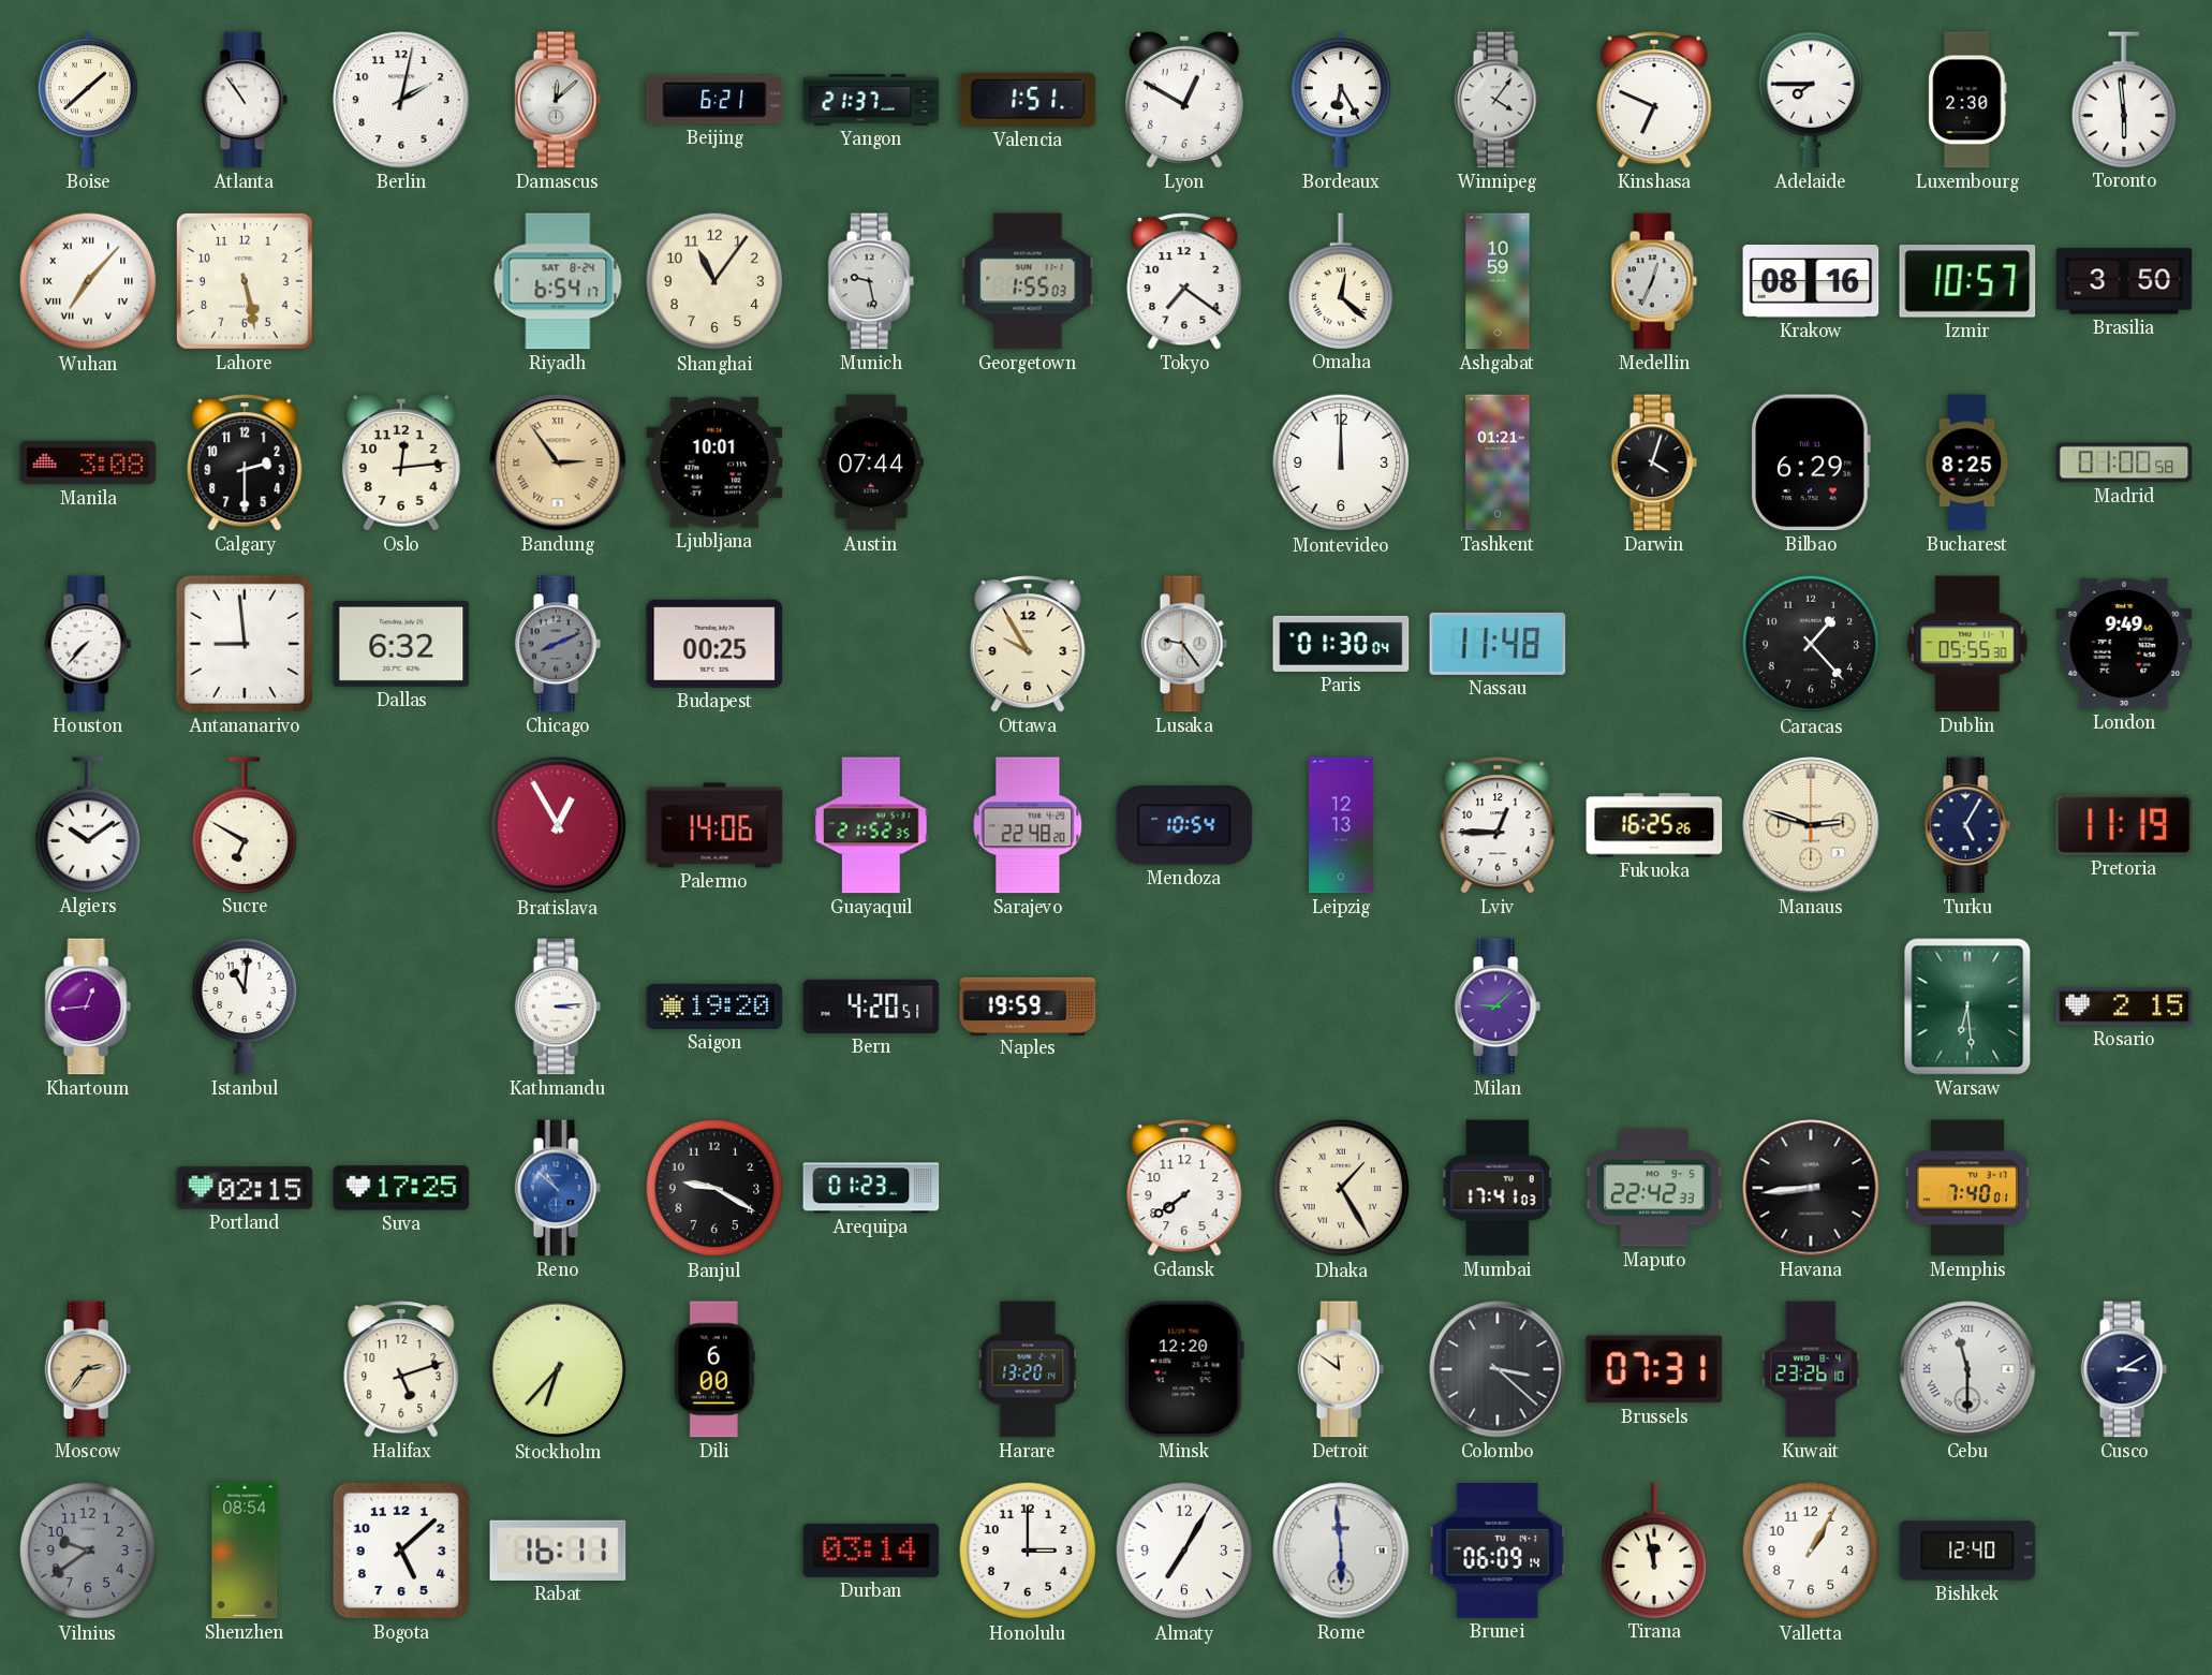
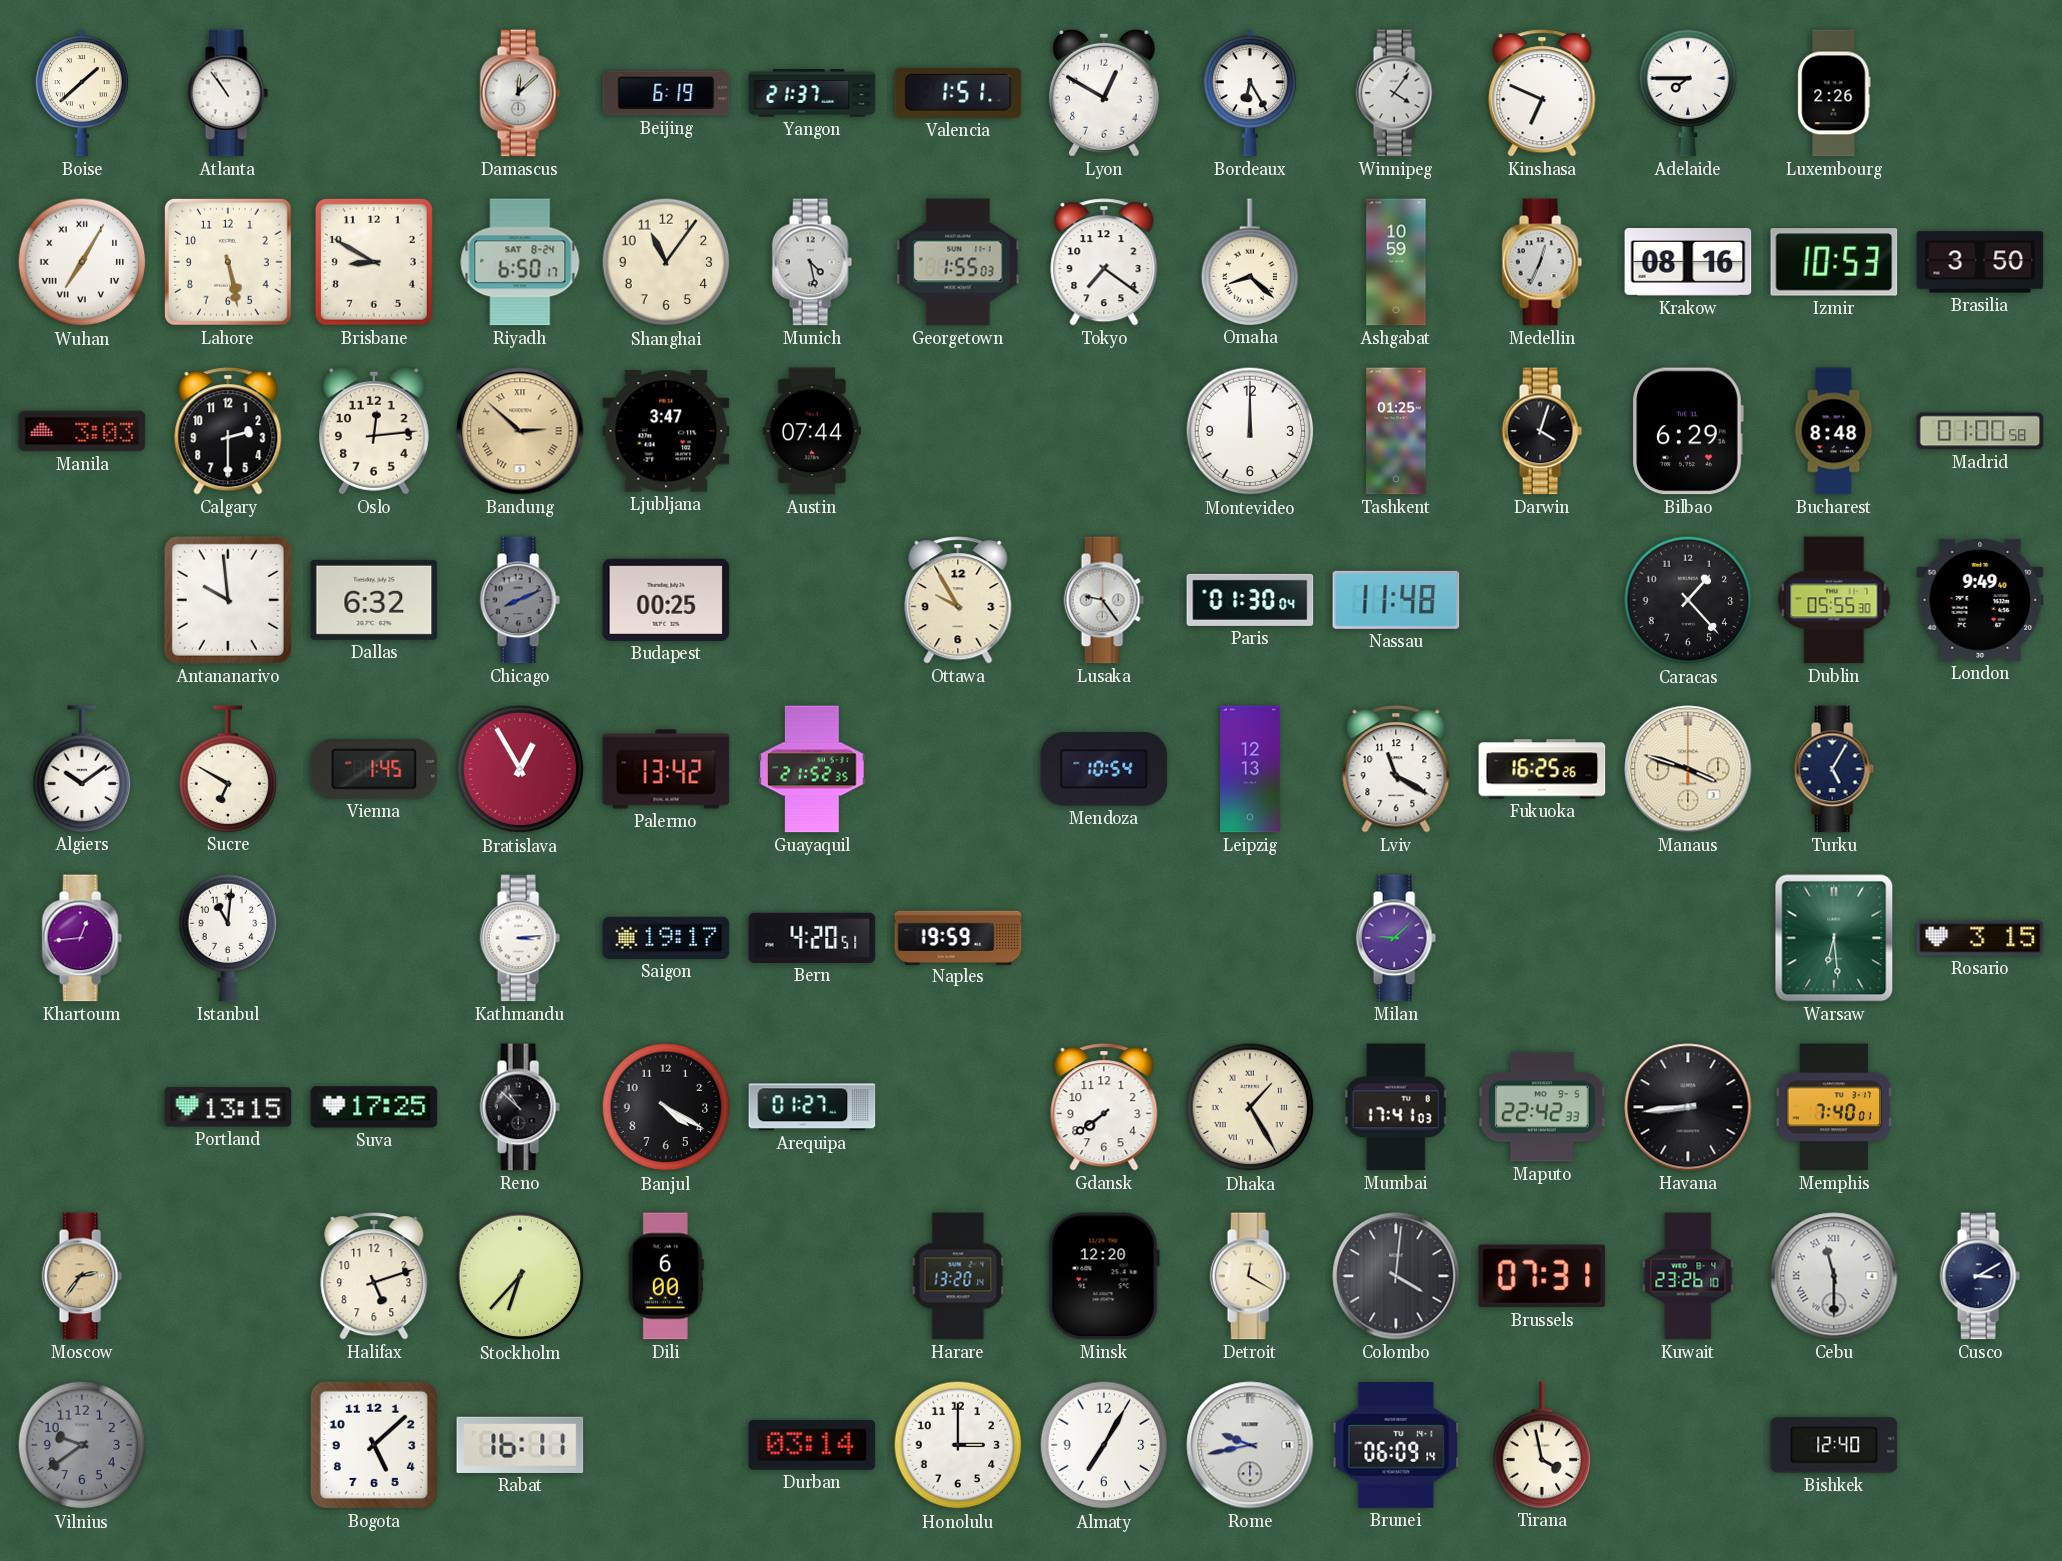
Berlin: 2:02 -> none (401, 100)
Beijing: 6:21 -> 6:19 (666, 93)
Luxembourg: 2:30 -> 2:26 (1834, 93)
Toronto: 5:59 -> none (2124, 100)
Wuhan: 7:07 -> 7:05 (82, 262)
Brisbane: none -> 8:50 (374, 262)
Riyadh: 6:54 -> 6:50 (520, 262)
Munich: 9:28 -> 4:28 (812, 262)
Omaha: 12:22 -> 8:22 (1250, 262)
Izmir: 10:57 -> 10:53 (1834, 262)
Manila: 3:08 -> 3:03 (82, 431)
Bandung: 2:54 -> 2:52 (520, 431)
Ljubljana: 10:01 -> 3:47 (666, 431)
Tashkent: 01:21 -> 01:25 (1396, 431)
Bucharest: 8:25 -> 8:48 (1834, 431)
Houston: 7:37 -> none (88, 644)
Antananarivo: 8:59 -> 9:59 (228, 600)
Vienna: none -> 1:45 (374, 769)
Palermo: 14:06 -> 13:42 (666, 769)
Sarajevo: 22:48 -> none (1028, 825)
Lviv: 12:45 -> 11:20 (1396, 769)
Manaus: 2:48 -> 3:48 (1688, 769)
Pretoria: 11:19 -> none (2124, 825)
Saigon: 19:20 -> 19:17 (666, 938)
Rosario: 2:15 -> 3:15 (1980, 938)
Portland: 02:15 -> 13:15 (228, 1107)
Reno dial: blue -> black (520, 1107)
Banjul: 9:20 -> 4:20 (666, 1107)
Arequipa: 01:23 -> 01:27 (812, 1107)
Detroit: 11:51 -> 12:20 (1250, 1276)
Colombo: 3:22 -> 4:01 (1396, 1276)
Shenzhen: 08:54 -> none (245, 1551)
Rome: 5:59 -> 9:43 (1250, 1445)
Tirana: 11:58 -> 3:58 (1542, 1445)
Valletta: 1:05 -> none (1811, 1551)
